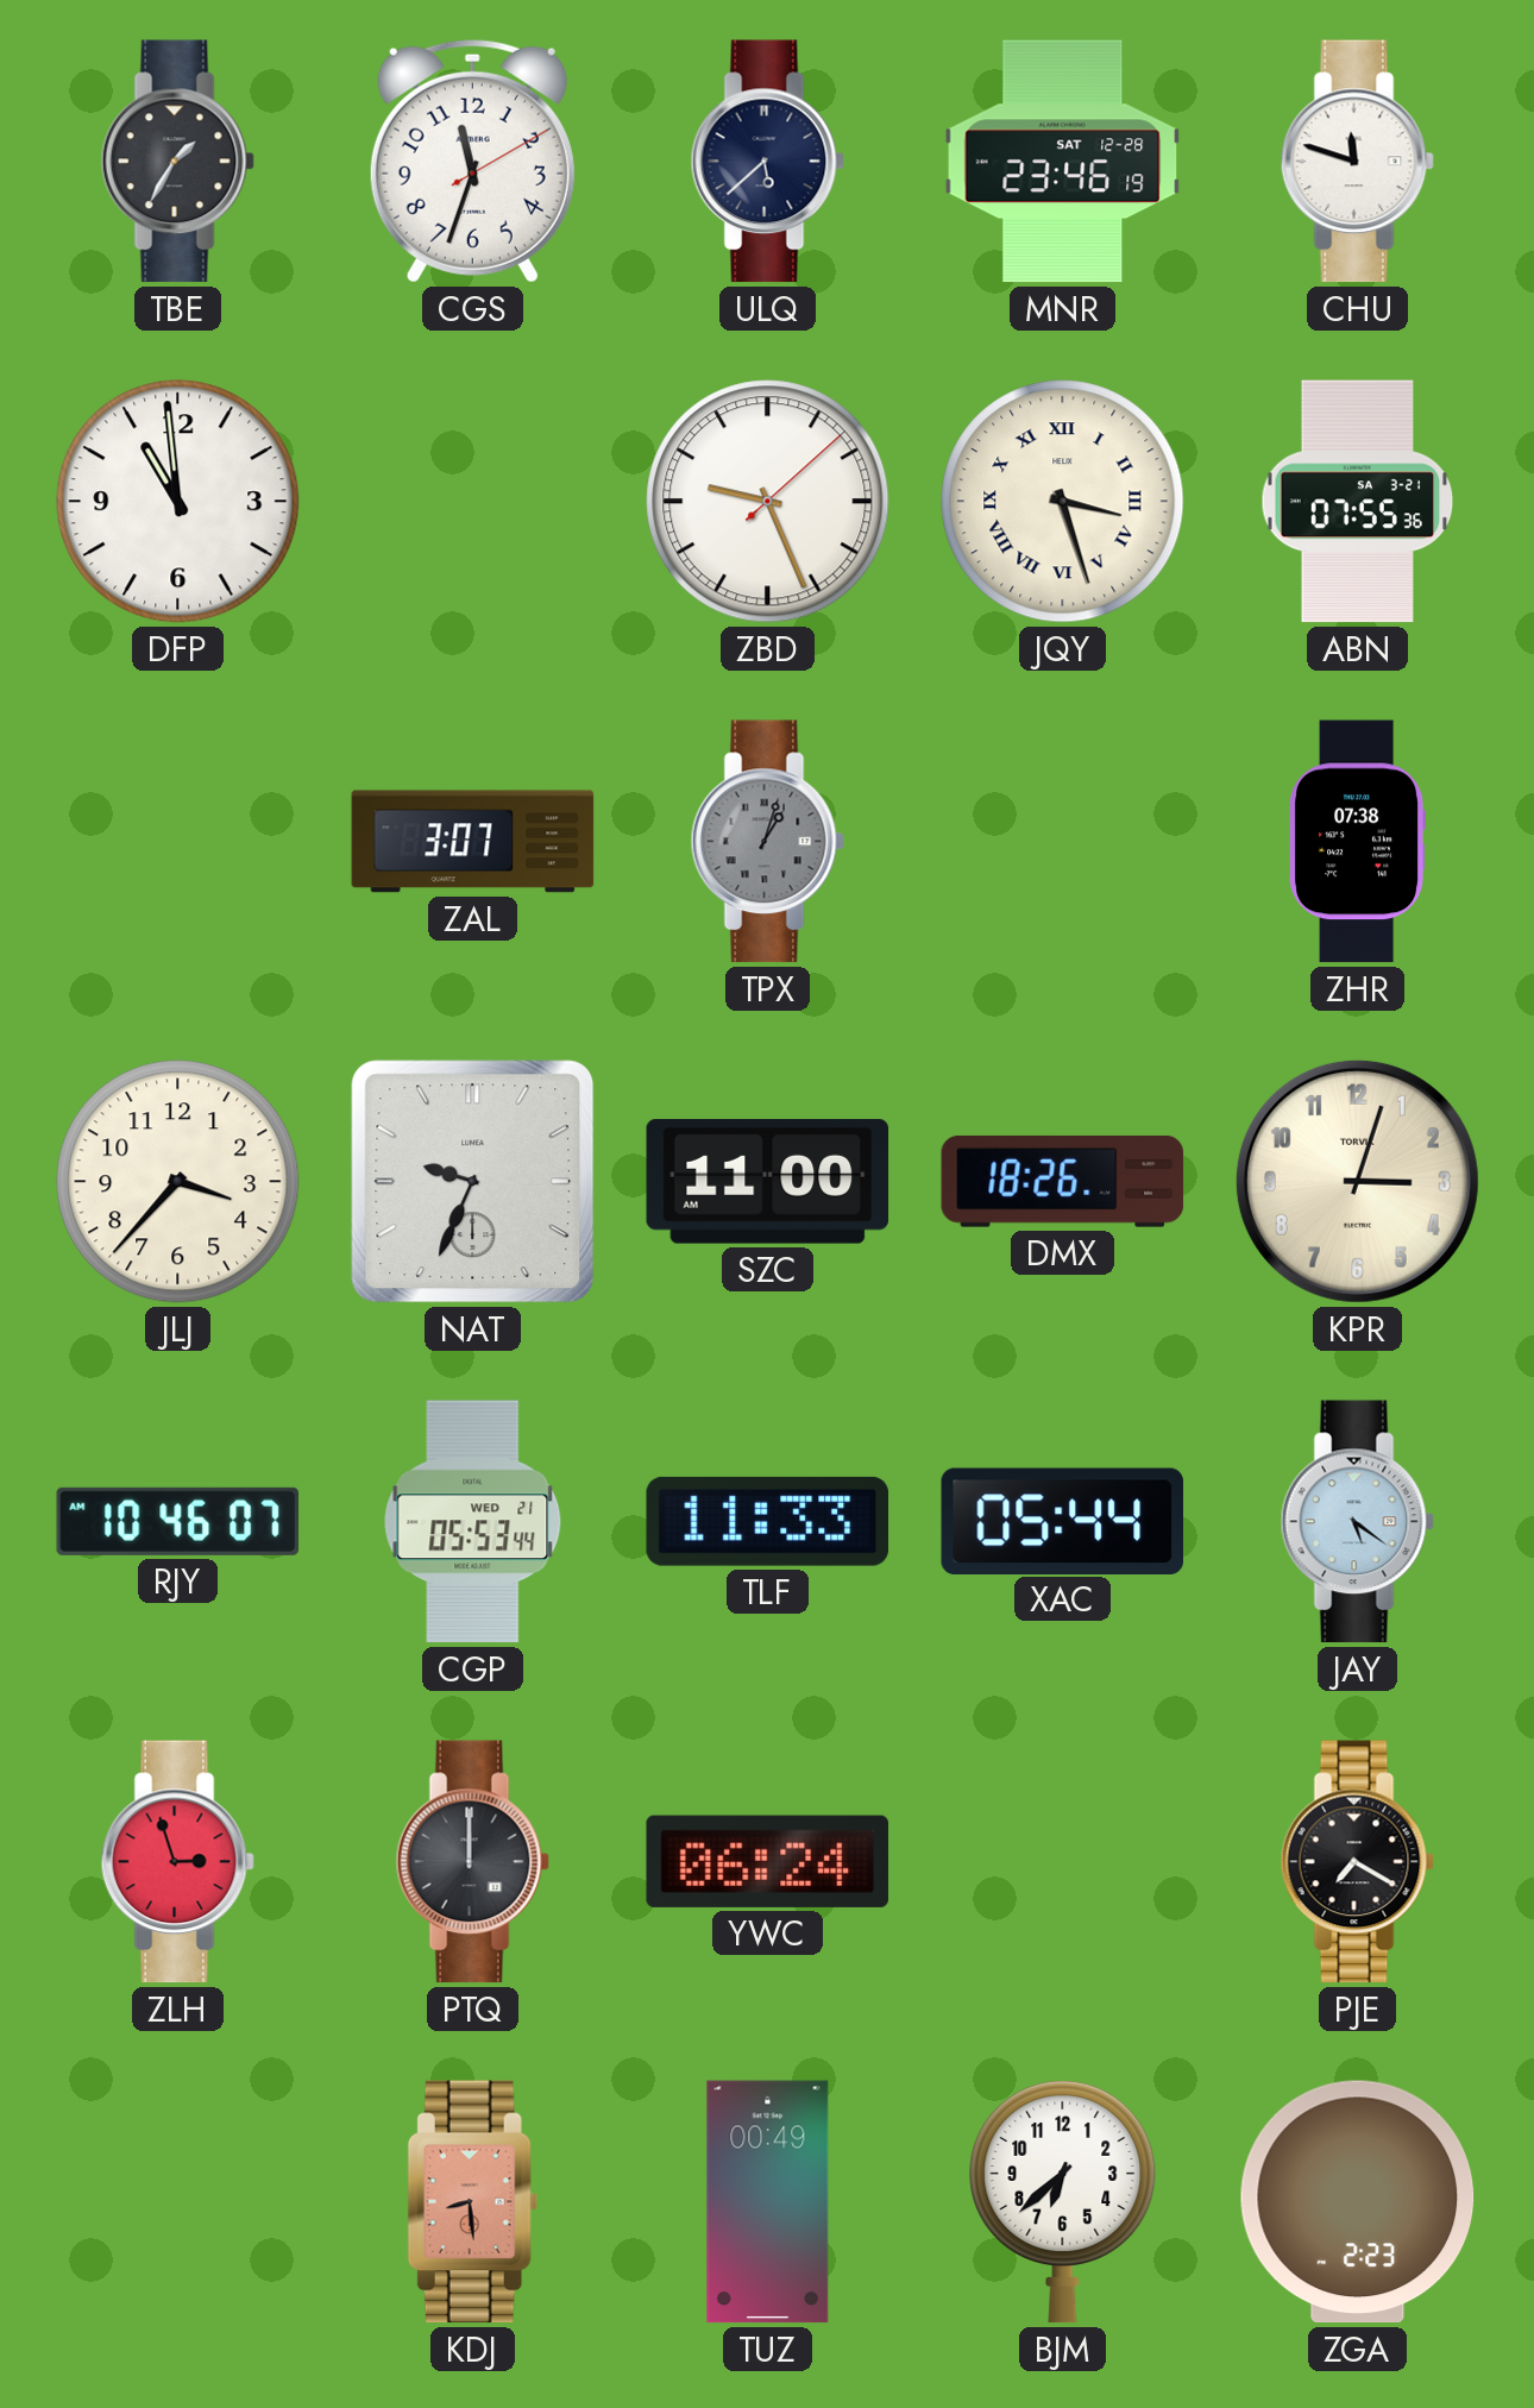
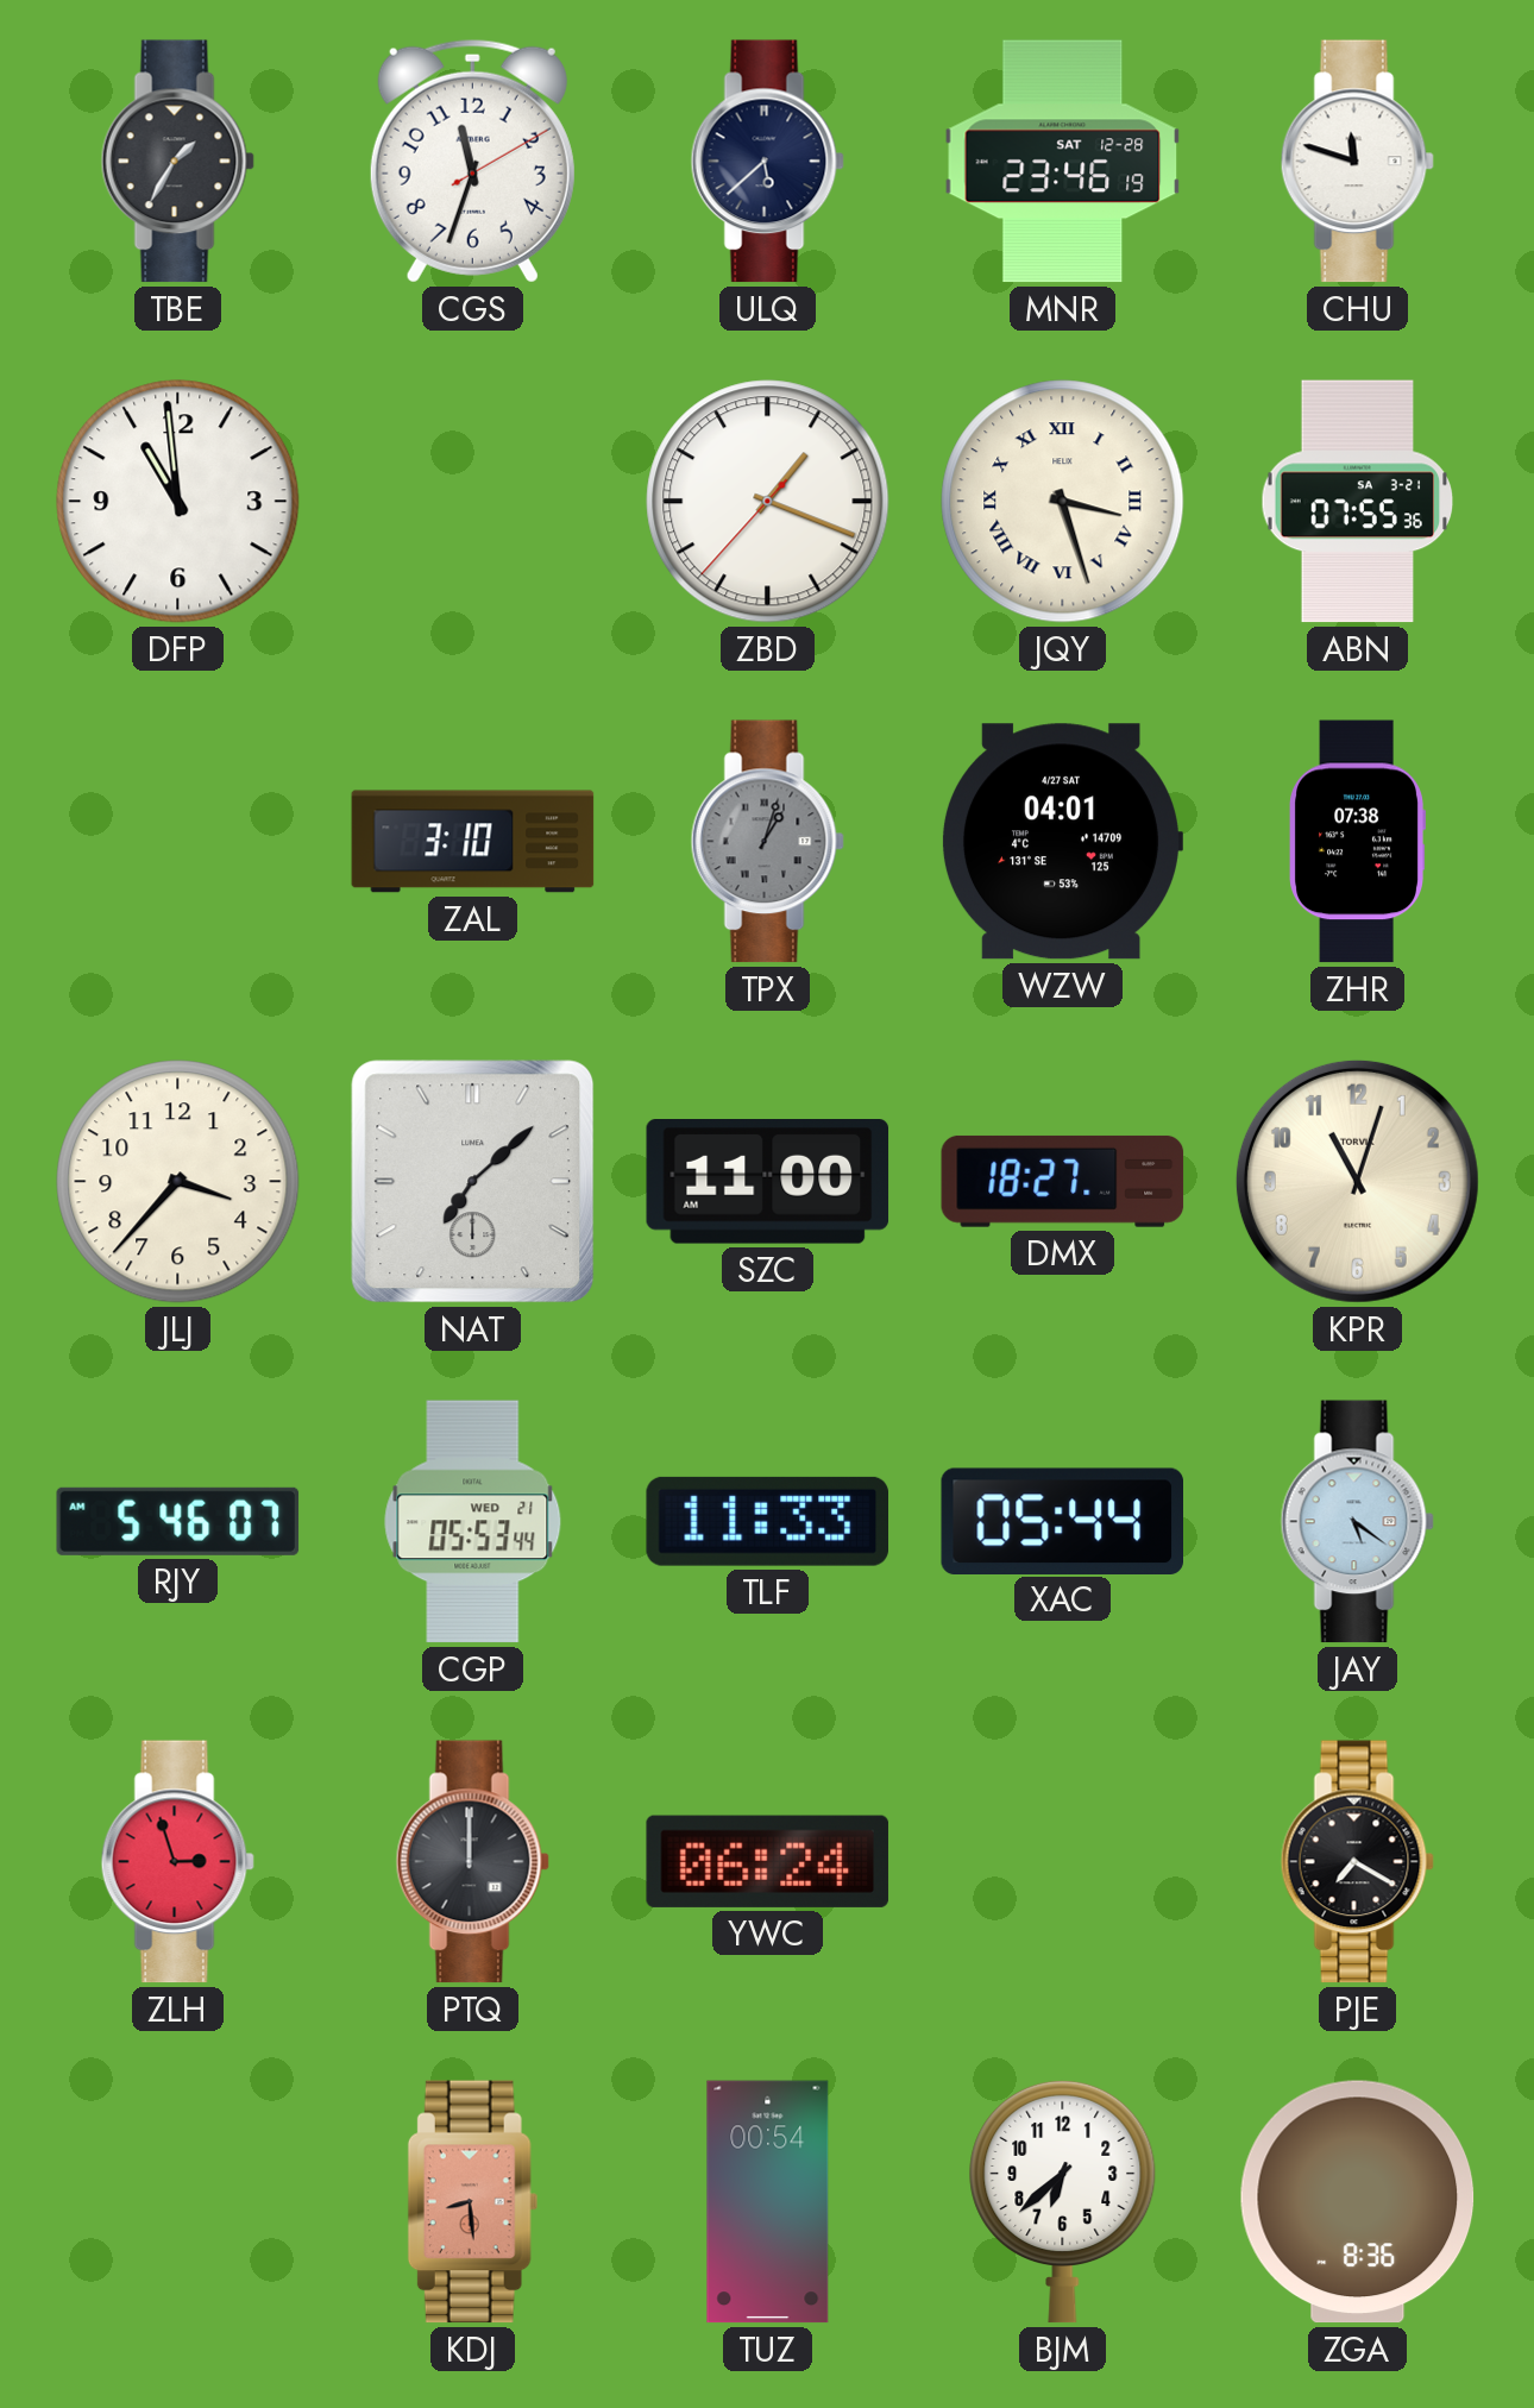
ZBD: 9:26 -> 1:18 (768, 502)
ZAL: 3:07 -> 3:10 (473, 842)
WZW: none -> 04:01 (1061, 842)
NAT: 9:34 -> 7:08 (473, 1182)
DMX: 18:26 -> 18:27 (1063, 1181)
KPR: 3:03 -> 11:03 (1357, 1181)
RJY: 10:46 -> 5:46 (178, 1521)
TUZ: 00:49 -> 00:54 (768, 2202)
ZGA: 2:23 -> 8:36 (1358, 2202)
